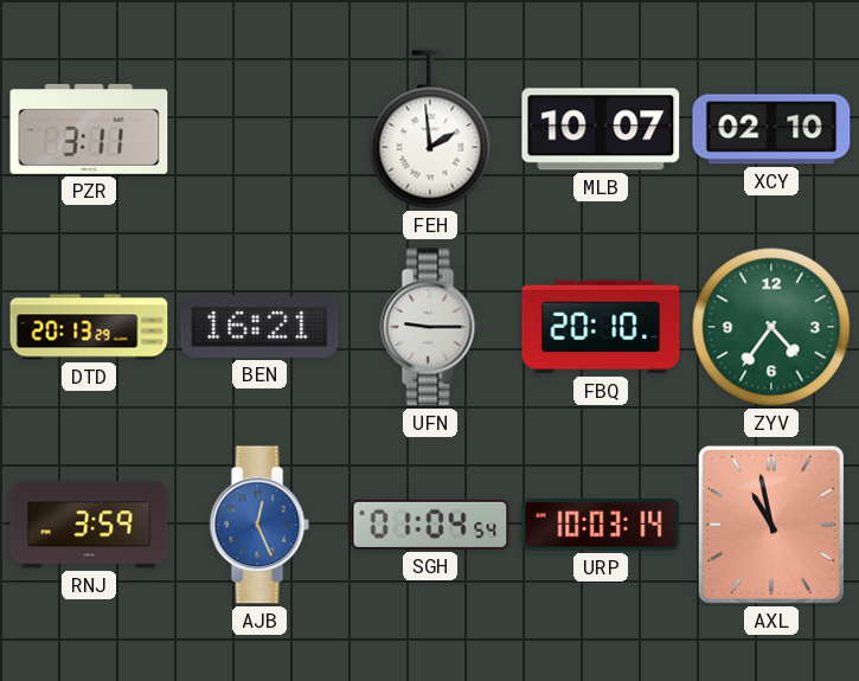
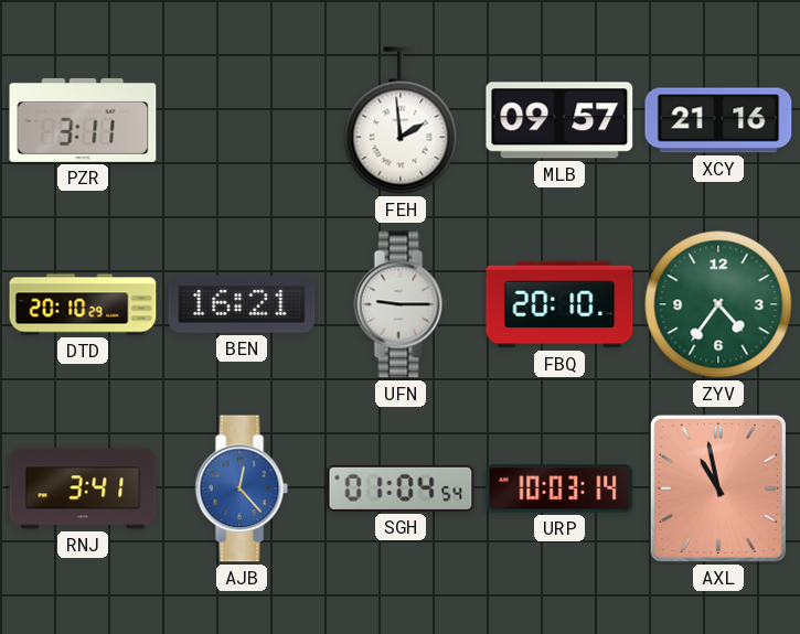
MLB: 10:07 -> 09:57 (559, 120)
XCY: 02:10 -> 21:16 (718, 120)
DTD: 20:13 -> 20:10 (83, 304)
RNJ: 3:59 -> 3:41 (83, 488)
AJB: 12:26 -> 12:23 (242, 488)
